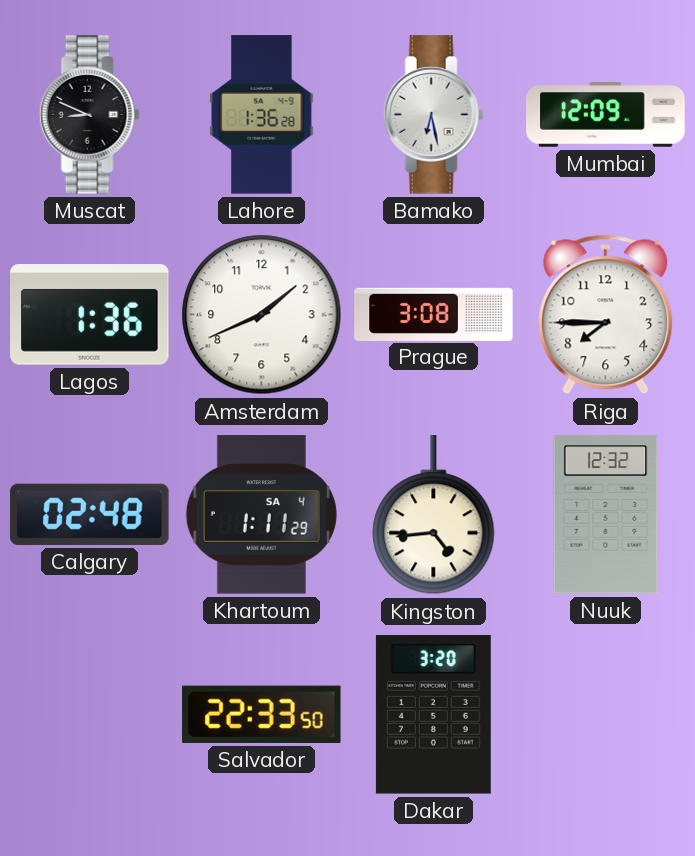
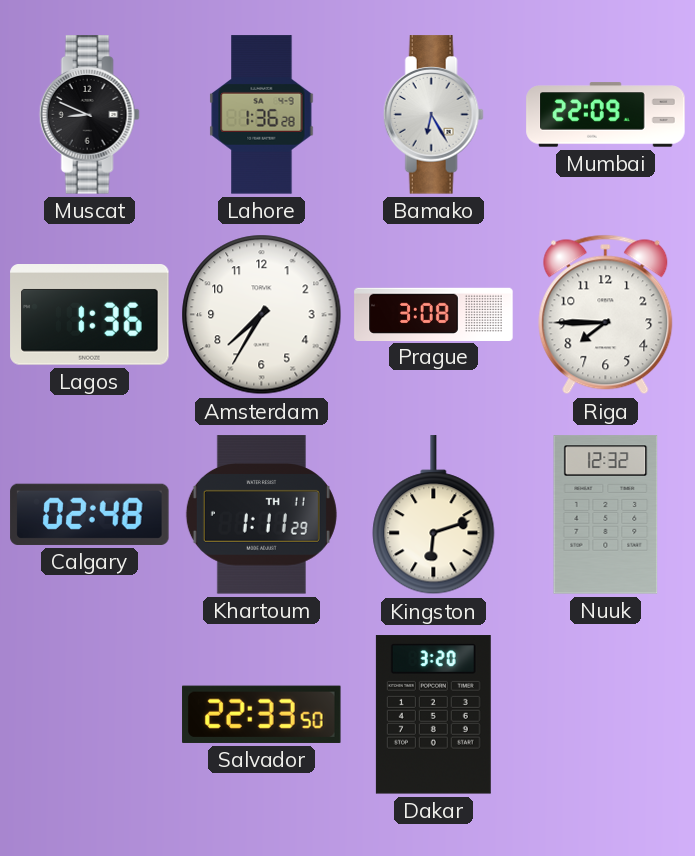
Bamako: 6:28 -> 6:25 (433, 115)
Mumbai: 12:09 -> 22:09 (606, 115)
Amsterdam: 1:41 -> 7:35 (262, 315)
Khartoum date: SA 4 -> TH 11 (261, 515)
Kingston: 4:44 -> 6:12 (434, 515)
